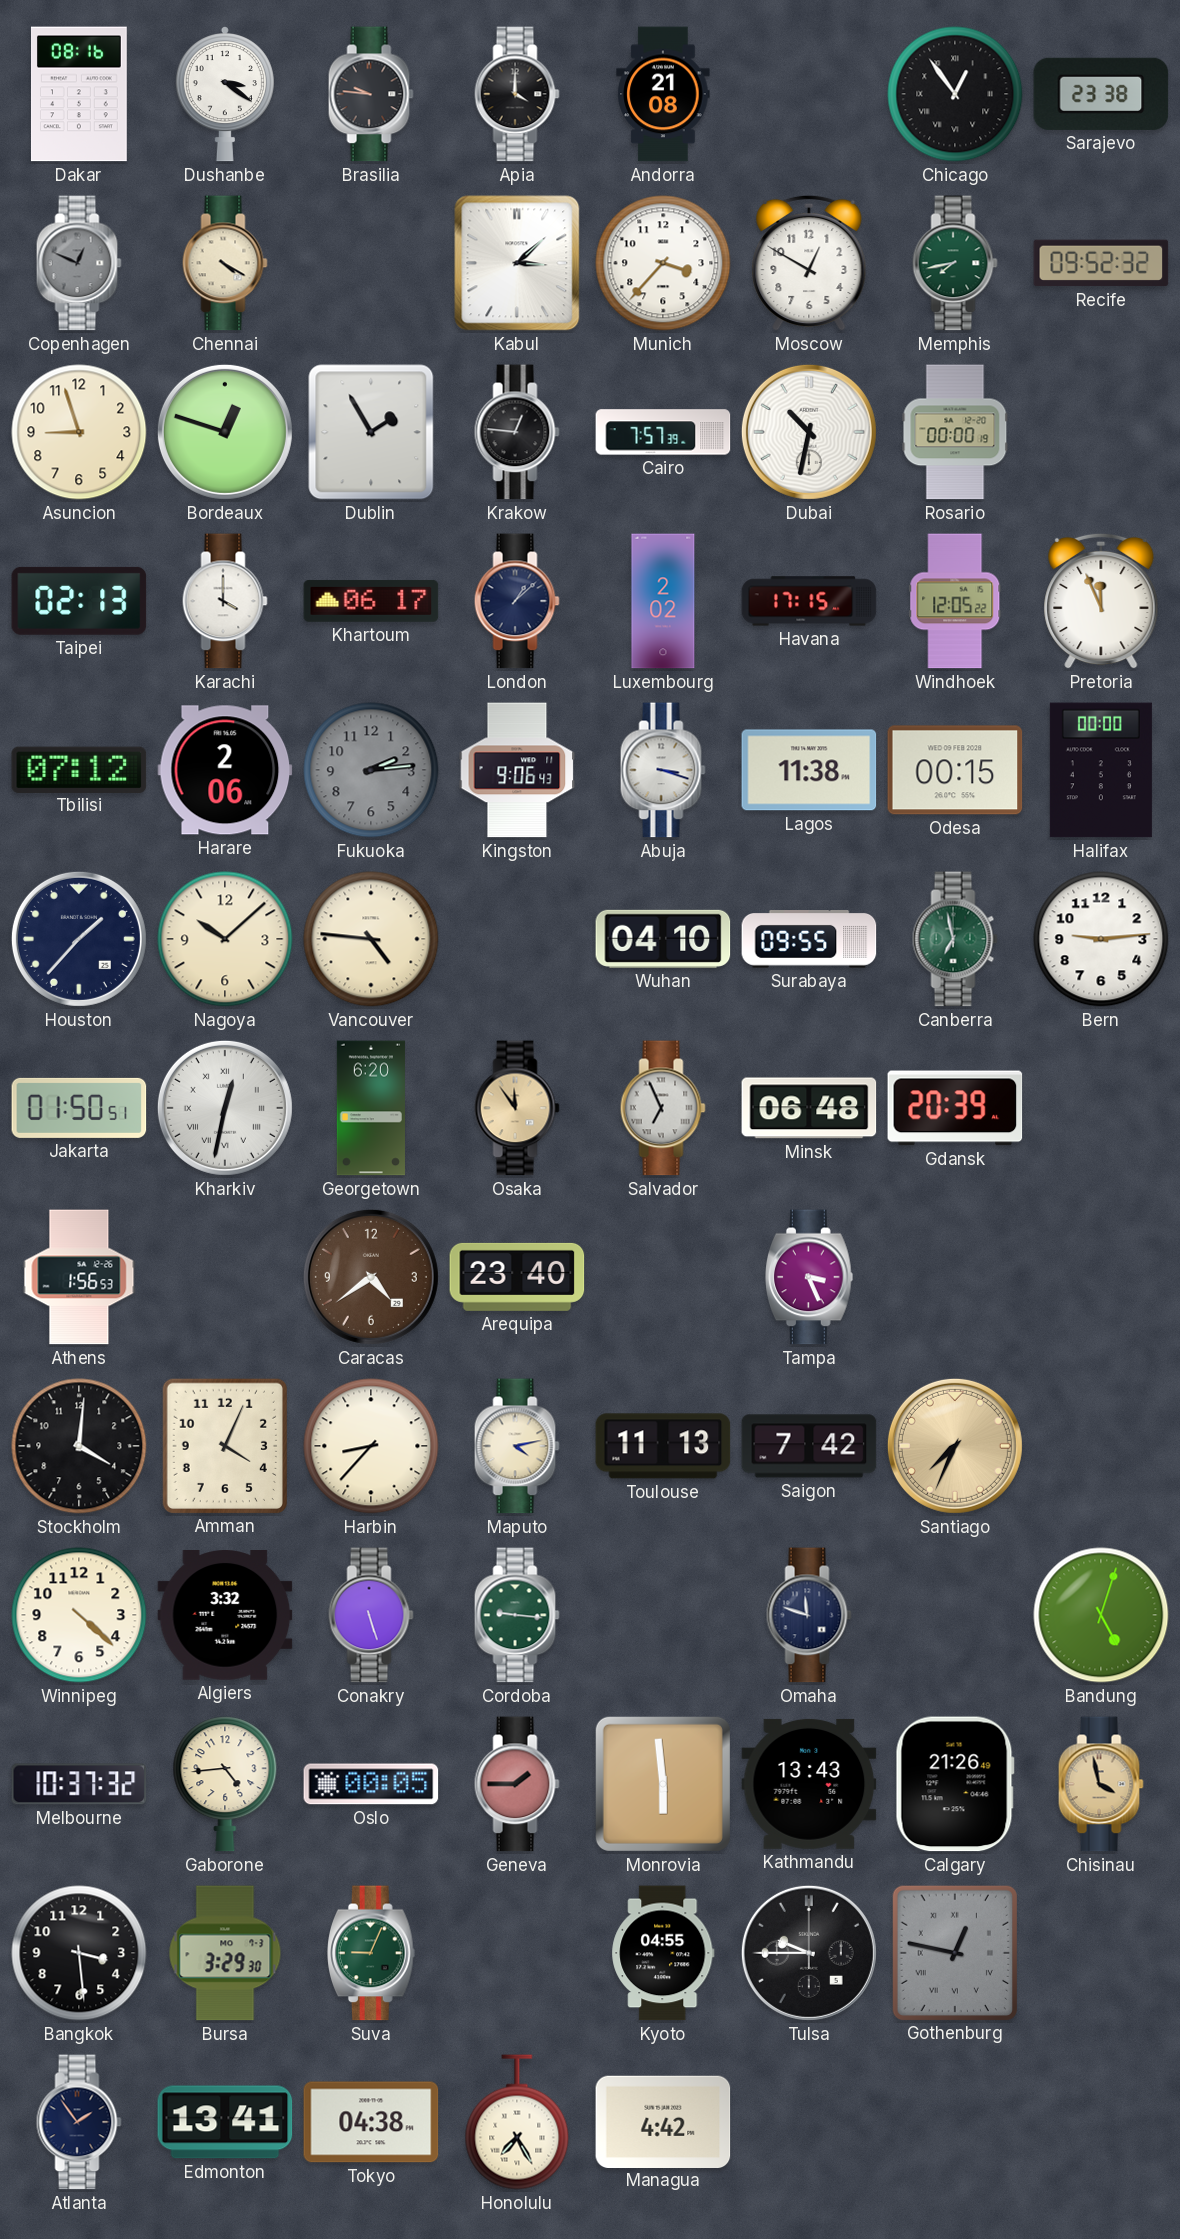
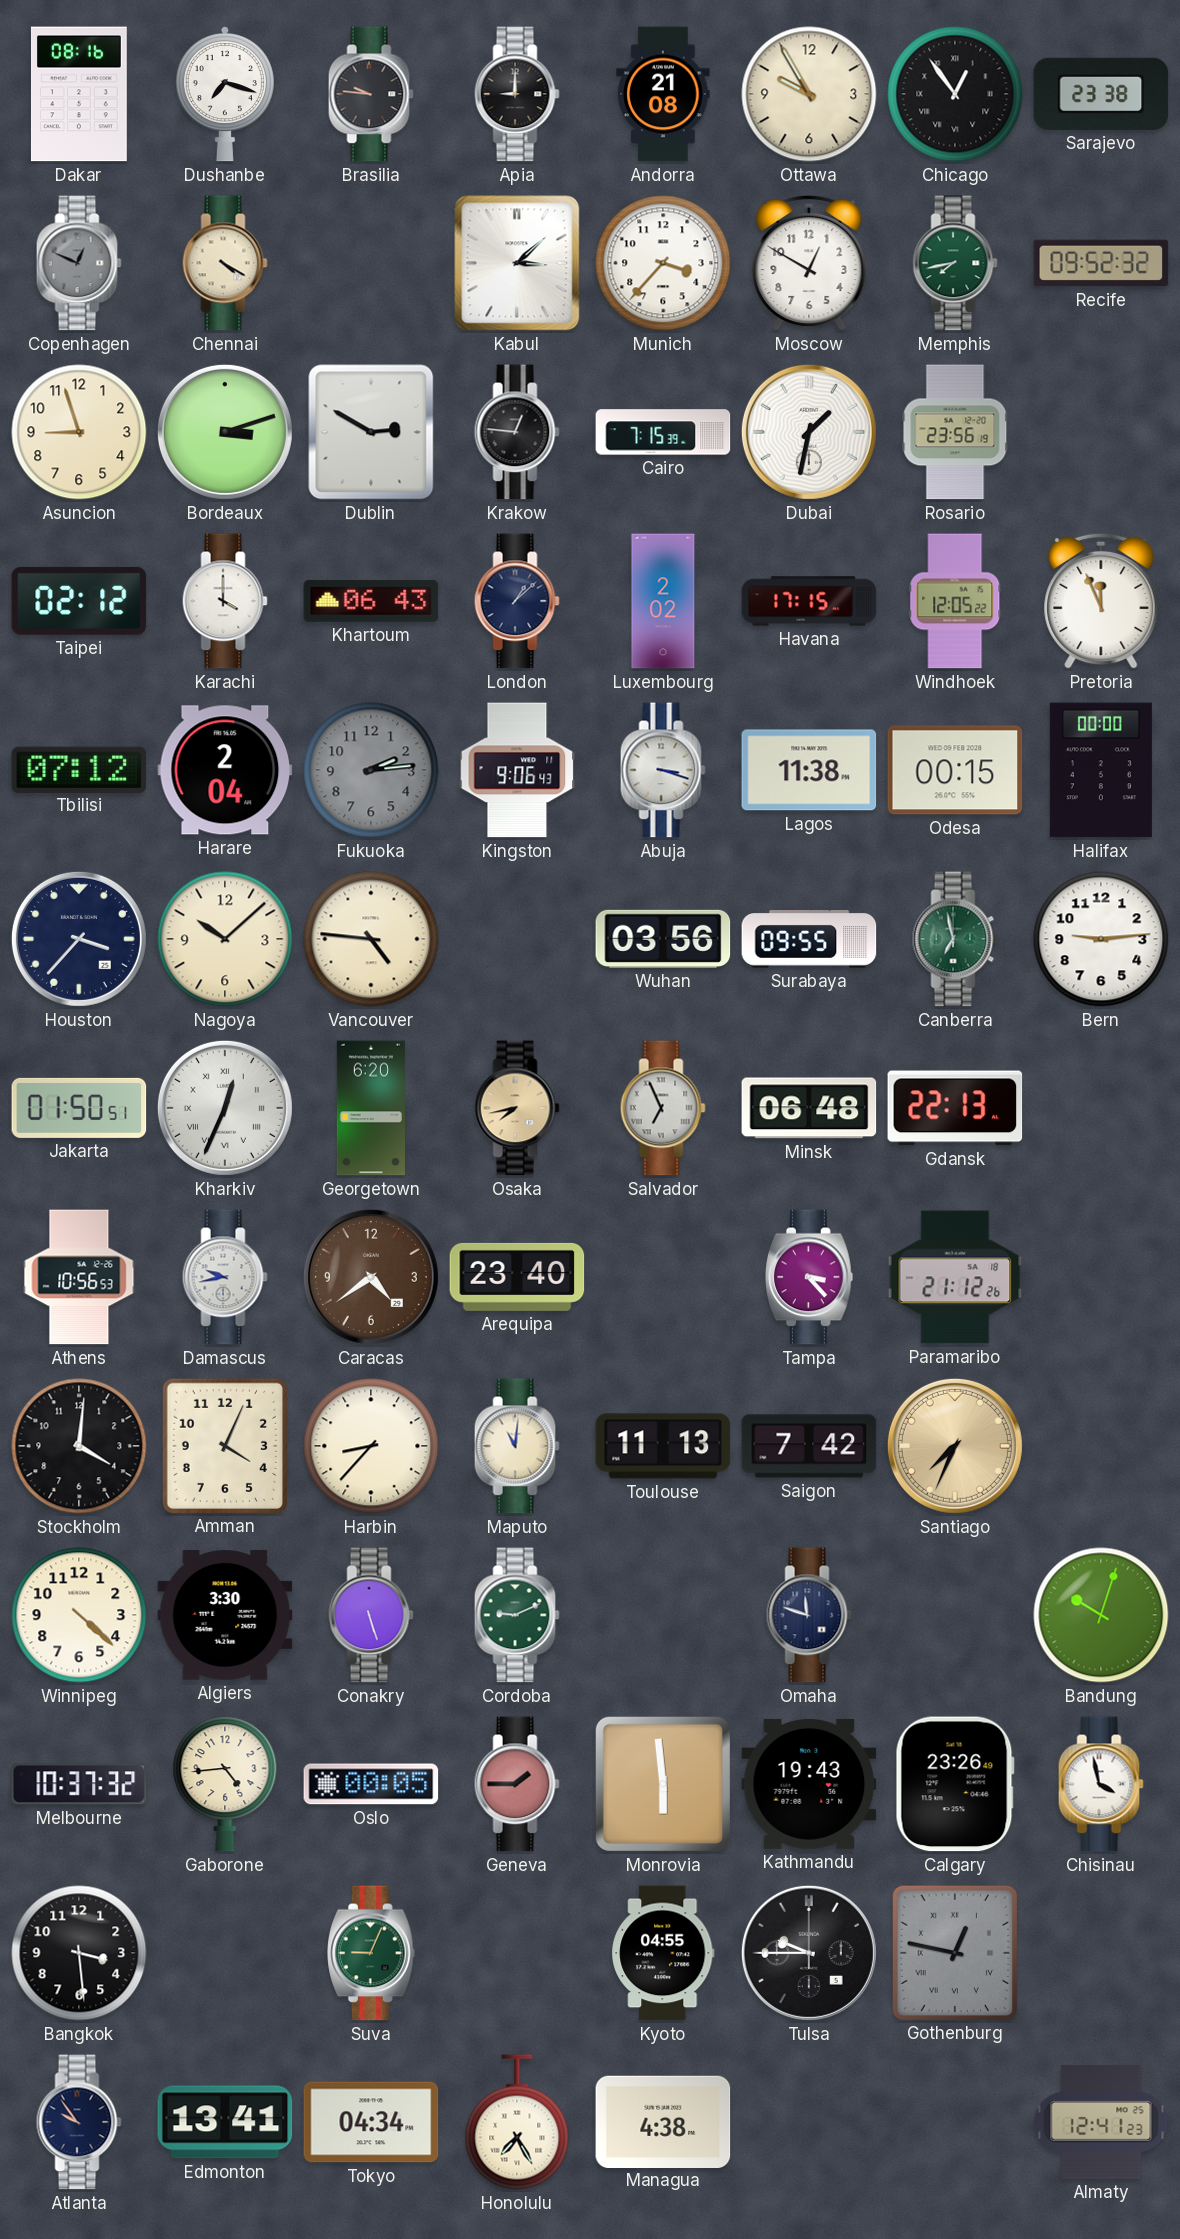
Dushanbe: 3:21 -> 7:18 (225, 95)
Apia: 4:00 -> 9:00 (517, 94)
Ottawa: none -> 9:55 (809, 94)
Bordeaux: 12:48 -> 3:12 (225, 432)
Dublin: 1:55 -> 2:50 (371, 432)
Cairo: 7:57 -> 7:15 (663, 432)
Dubai: 10:32 -> 1:32 (809, 432)
Rosario: 00:00 -> 23:56 (955, 432)
Taipei: 02:13 -> 02:12 (79, 601)
Khartoum: 06:17 -> 06:43 (371, 601)
Harare: 2:06 -> 2:04 (225, 770)
Houston: 1:37 -> 3:37 (79, 939)
Wuhan: 04:10 -> 03:56 (663, 939)
Kharkiv: 12:32 -> 12:34 (225, 1108)
Osaka: 11:54 -> 7:43 (517, 1108)
Gdansk: 20:39 -> 22:13 (955, 1108)
Athens: 1:56 -> 10:56 (79, 1277)
Damascus: none -> 9:43 (225, 1277)
Tampa: 3:26 -> 3:23 (810, 1277)
Paramaribo: none -> 21:12 (955, 1277)
Maputo: 4:13 -> 11:01 (517, 1446)
Algiers: 3:32 -> 3:30 (225, 1616)
Cordoba: 9:16 -> 9:11 (517, 1615)
Bandung: 5:03 -> 10:03 (1101, 1615)
Kathmandu: 13:43 -> 19:43 (809, 1784)
Calgary: 21:26 -> 23:26 (955, 1784)
Chisinau dial: champagne -> white (1101, 1784)
Bursa: 3:29 -> none (225, 1953)
Atlanta: 1:54 -> 9:54 (79, 2122)
Tokyo: 04:38 -> 04:34 (371, 2122)
Managua: 4:42 -> 4:38 (663, 2121)
Almaty: none -> 12:41 (1101, 2122)
